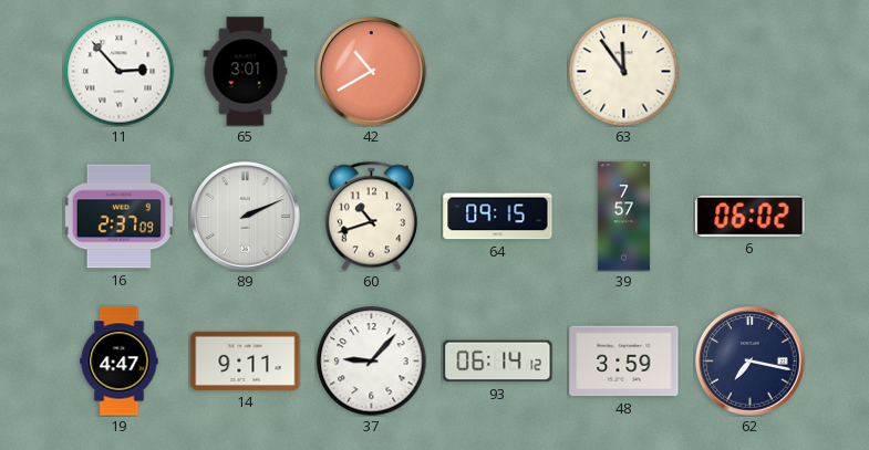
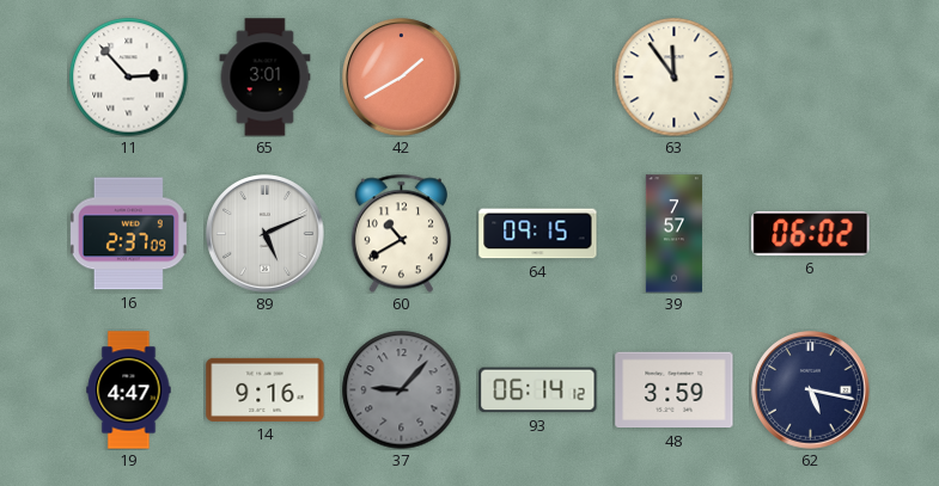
42: 10:40 -> 1:40 (402, 78)
89: 2:11 -> 5:11 (266, 234)
60: 10:42 -> 10:40 (401, 233)
14: 9:11 -> 9:16 (266, 389)
37 dial: white -> grey (402, 390)
62: 7:17 -> 5:17 (811, 390)
